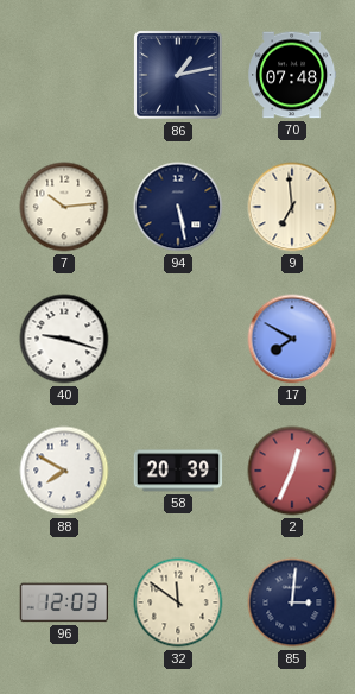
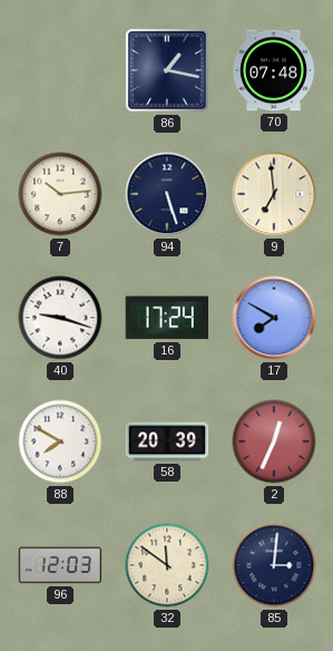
86: 1:13 -> 1:17 (167, 70)
94: 5:28 -> 5:27 (167, 194)
16: none -> 17:24 (166, 318)
